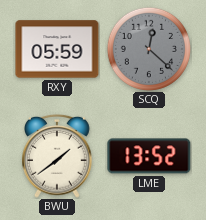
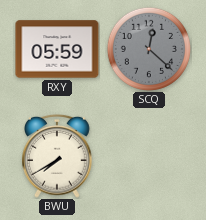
BWU: 1:39 -> 7:40 (58, 156)
LME: 13:52 -> none (149, 156)
